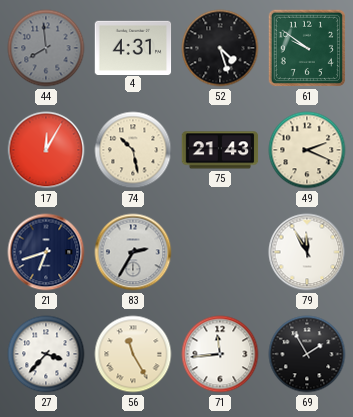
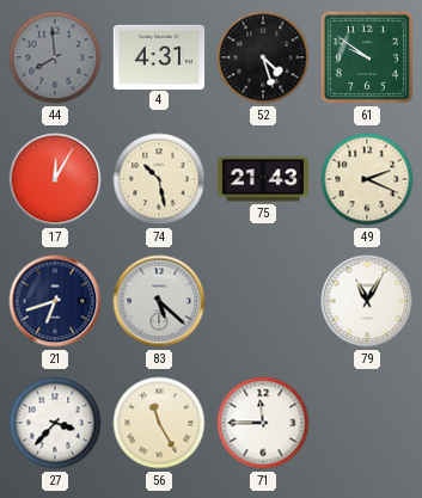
83: 2:35 -> 5:22 (159, 301)
79: 11:55 -> 11:05 (367, 301)
71: 11:44 -> 11:45 (263, 423)
69: 1:55 -> none (307, 354)
